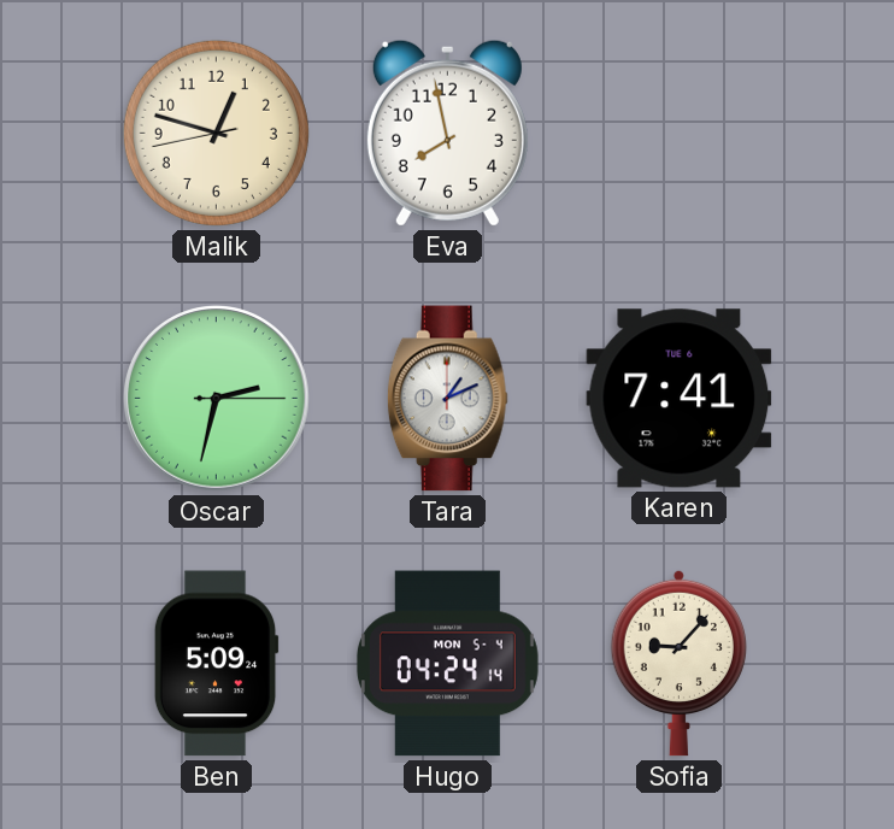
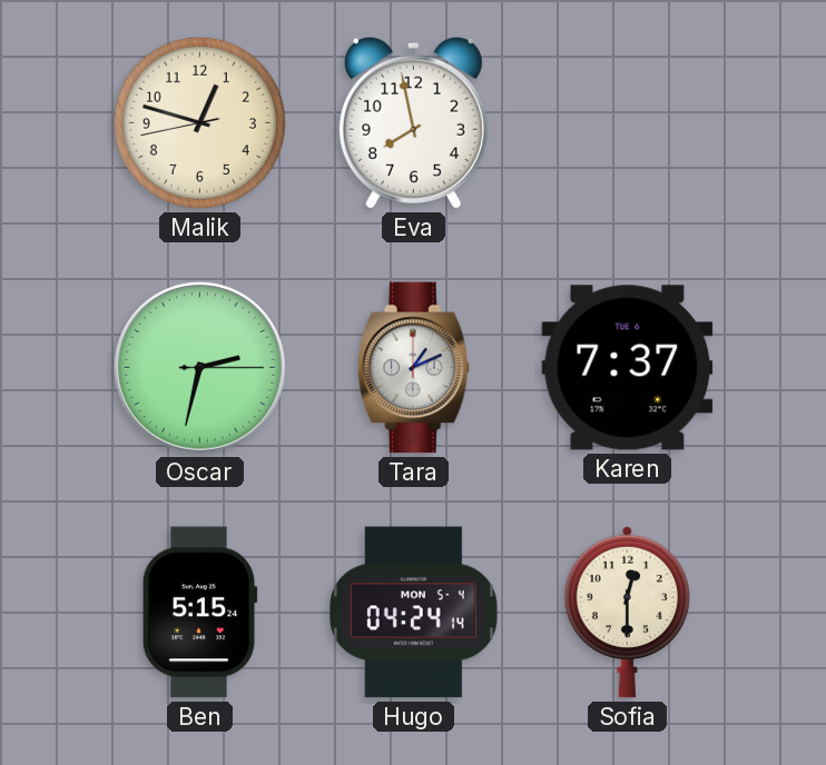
Karen: 7:41 -> 7:37 (628, 368)
Ben: 5:09 -> 5:15 (199, 613)
Sofia: 9:07 -> 12:30 (627, 612)
